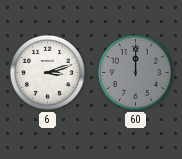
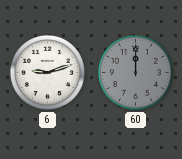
6: 3:12 -> 9:12 (47, 72)
